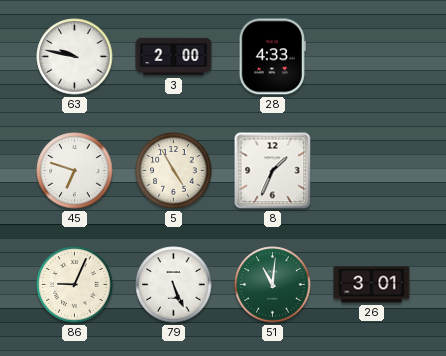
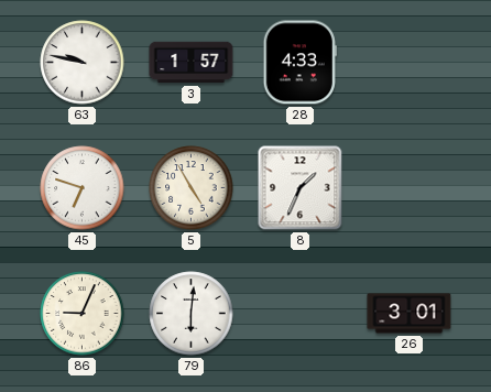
3: 2:00 -> 1:57 (192, 63)
79: 5:26 -> 6:01 (192, 314)
51: 11:01 -> none (273, 285)
